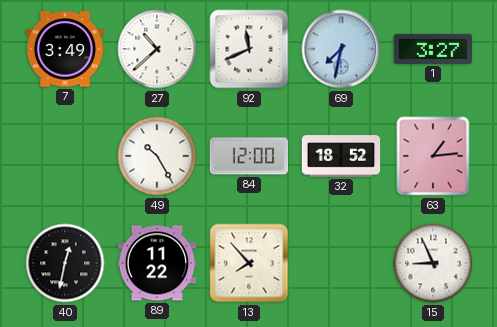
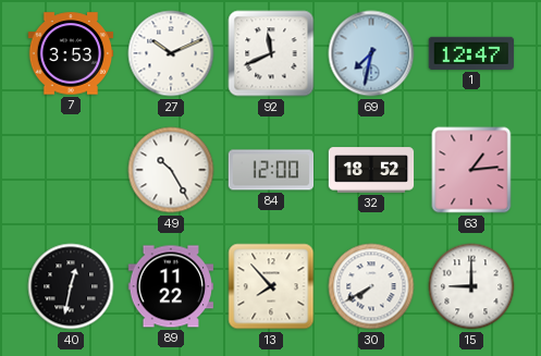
7: 3:49 -> 3:53 (71, 53)
27: 10:38 -> 10:11 (171, 53)
1: 3:27 -> 12:47 (471, 53)
30: none -> 7:40 (371, 286)
15: 8:56 -> 9:00 (471, 286)
